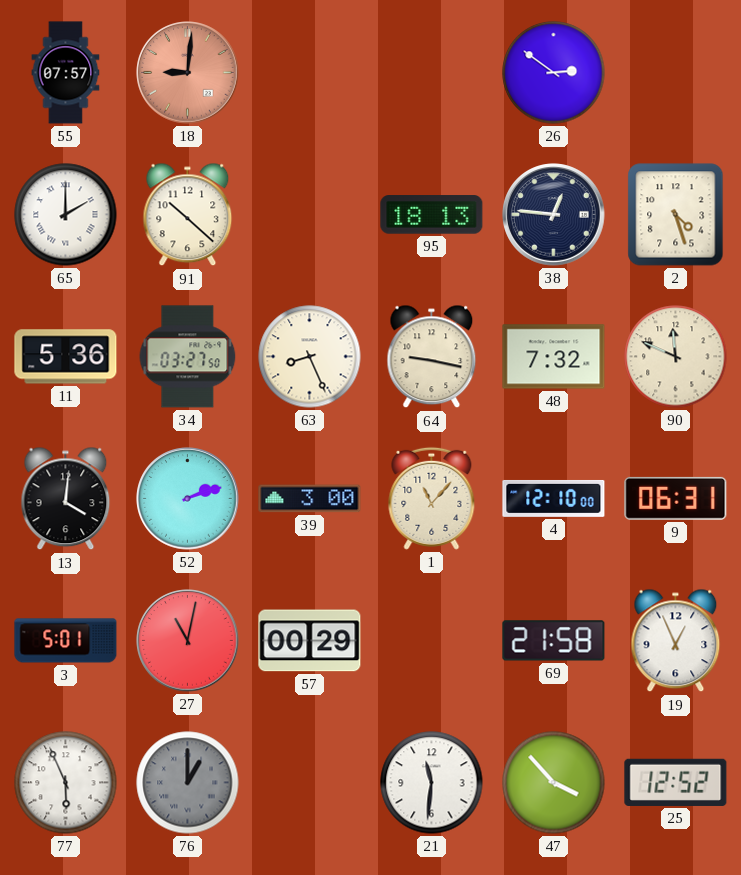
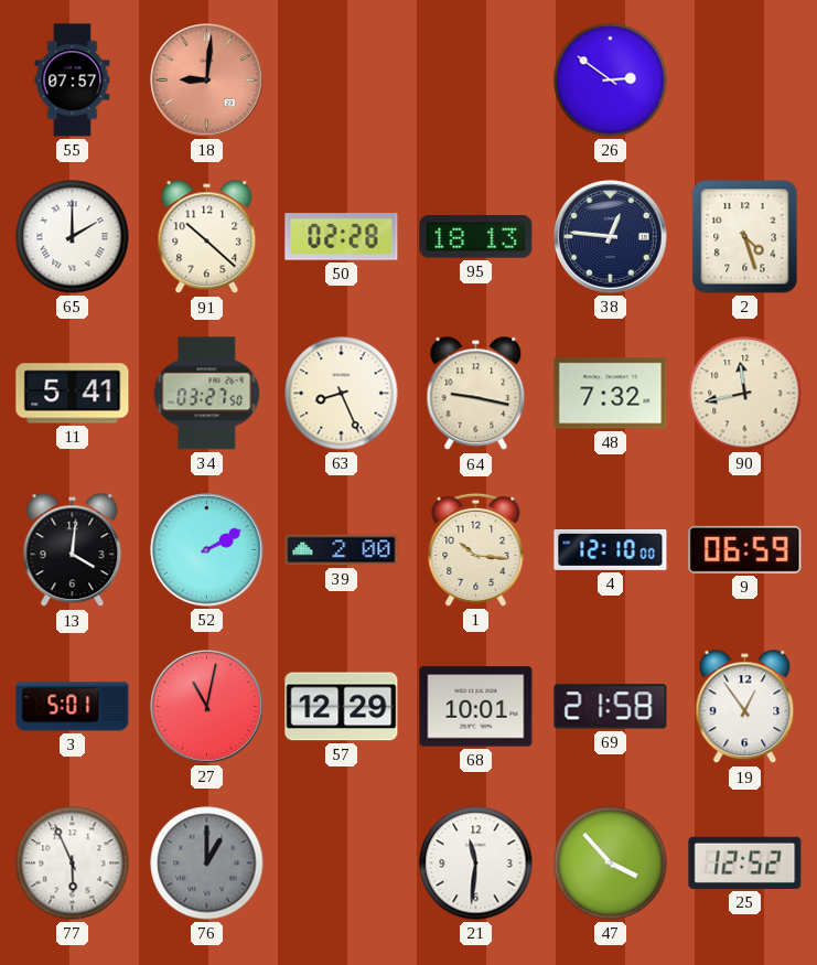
50: none -> 02:28 (342, 237)
11: 5:36 -> 5:41 (73, 394)
90: 11:49 -> 11:43 (745, 394)
52: 2:12 -> 2:10 (207, 550)
39: 3:00 -> 2:00 (342, 550)
1: 11:07 -> 10:16 (476, 549)
9: 06:31 -> 06:59 (745, 549)
57: 00:29 -> 12:29 (342, 707)
68: none -> 10:01 (476, 707)
19: 12:56 -> 12:54 (745, 707)
